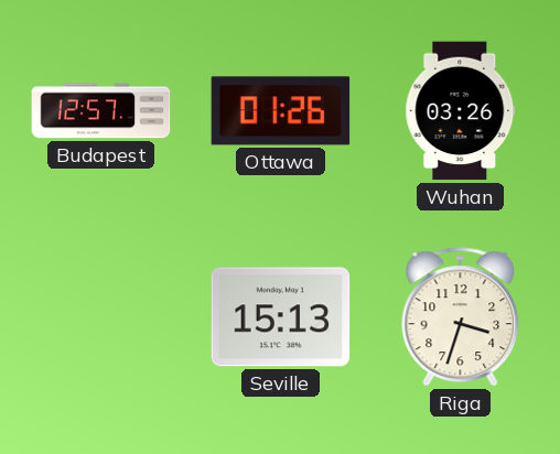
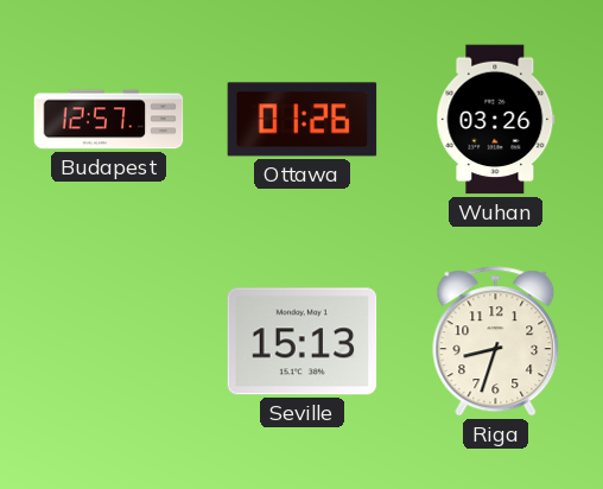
Riga: 3:33 -> 8:33 (496, 342)
